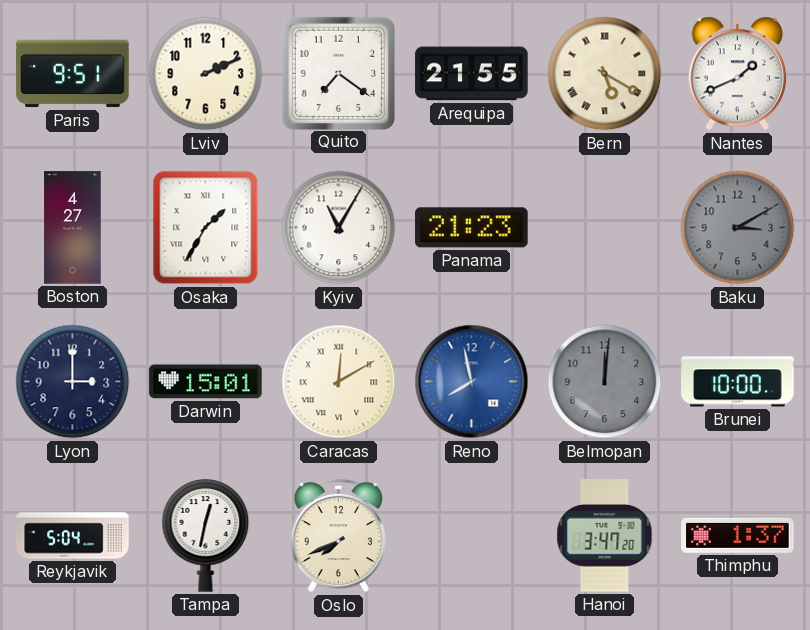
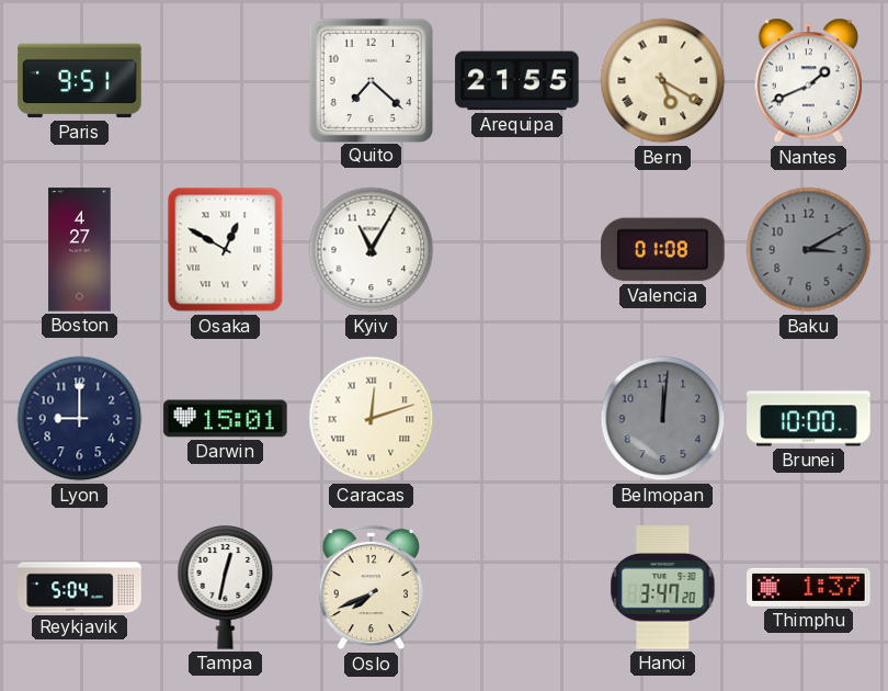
Lviv: 2:11 -> none (206, 74)
Quito: 7:21 -> 7:22 (371, 80)
Osaka: 1:35 -> 12:50 (226, 250)
Panama: 21:23 -> none (472, 228)
Valencia: none -> 01:08 (663, 250)
Lyon: 3:00 -> 9:00 (80, 419)
Caracas: 12:10 -> 12:12 (372, 419)
Reno: 7:58 -> none (472, 382)
